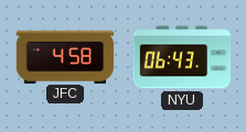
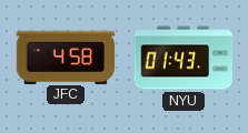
NYU: 06:43 -> 01:43 (183, 58)
